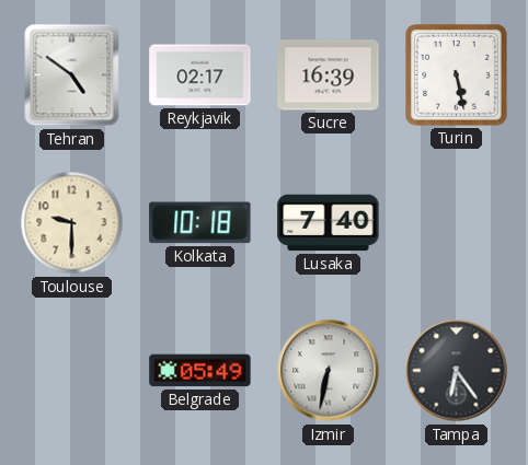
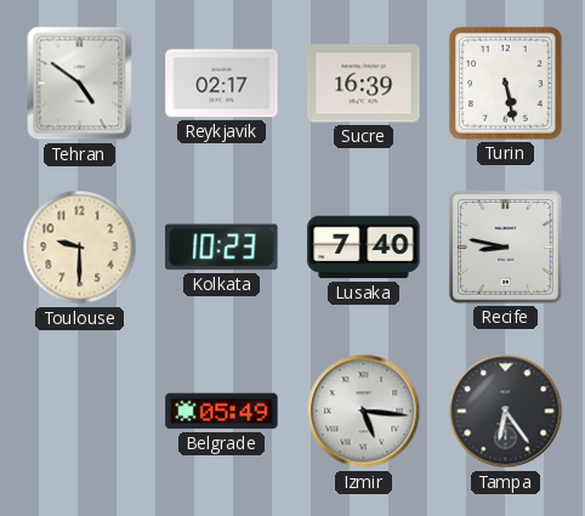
Kolkata: 10:18 -> 10:23 (222, 248)
Recife: none -> 8:47 (506, 248)
Izmir: 6:32 -> 5:16 (364, 412)
